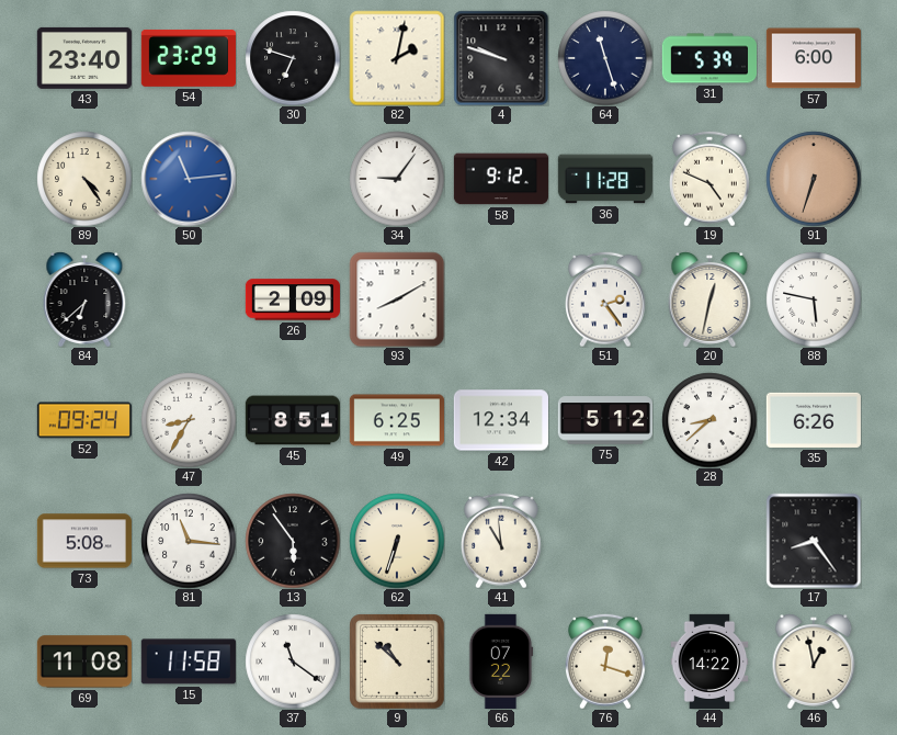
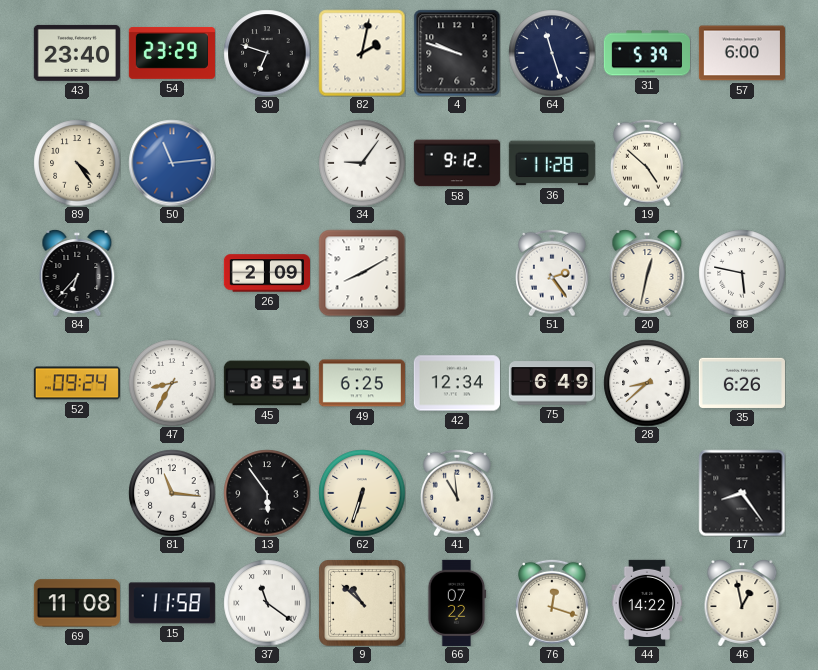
19: 4:49 -> 4:52 (648, 163)
91: 6:33 -> none (814, 179)
84: 6:38 -> 6:37 (77, 273)
75: 5:12 -> 6:49 (551, 383)
73: 5:08 -> none (84, 541)
